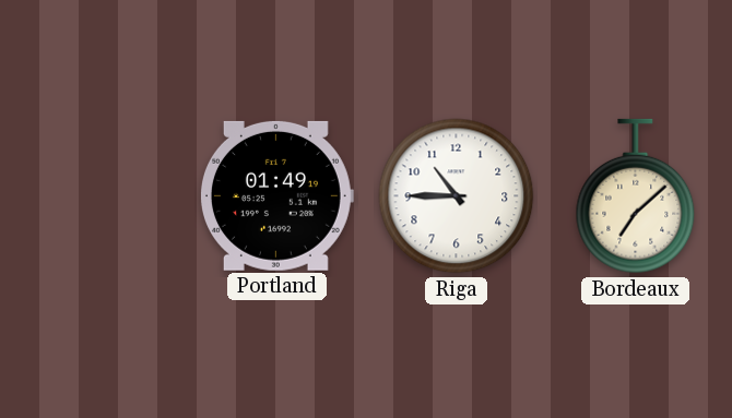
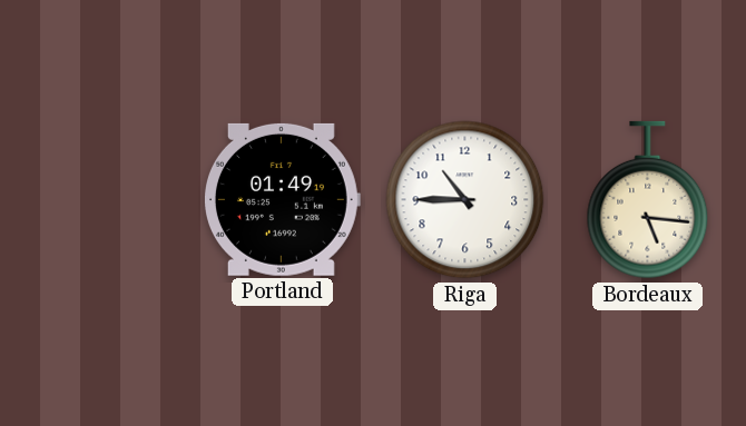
Bordeaux: 7:08 -> 5:16 (648, 200)
